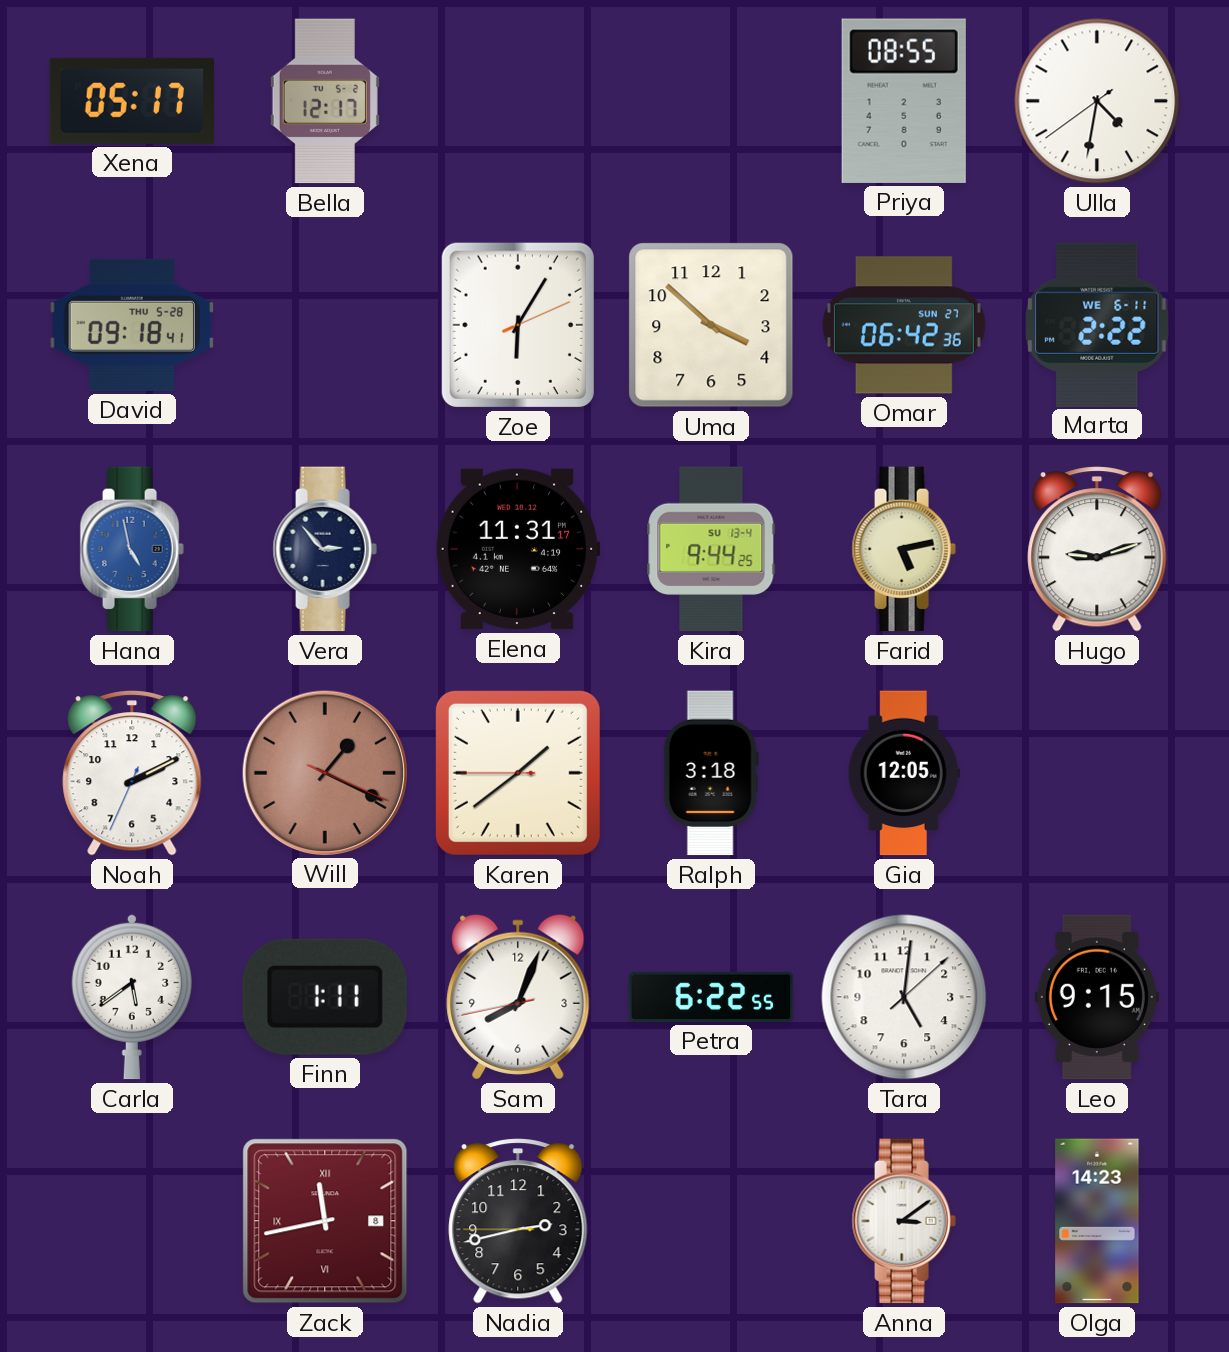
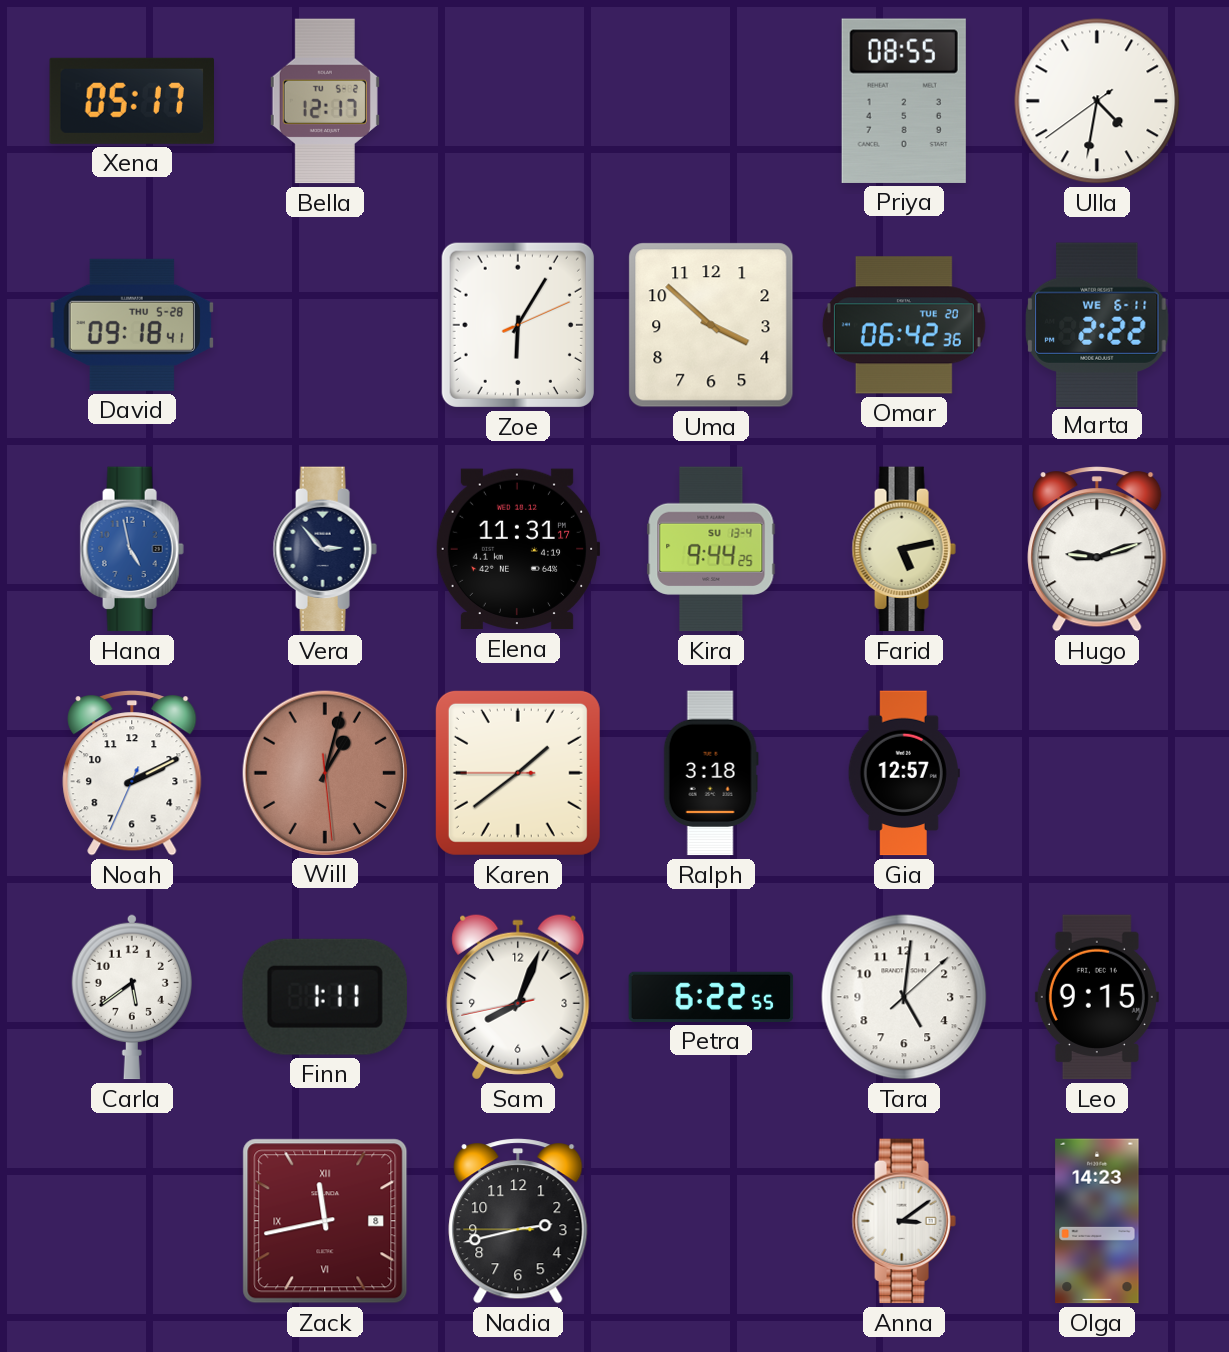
Omar date: SUN 27 -> TUE 20 (904, 325)
Will: 1:19 -> 1:02 (324, 772)
Gia: 12:05 -> 12:57 (904, 773)
